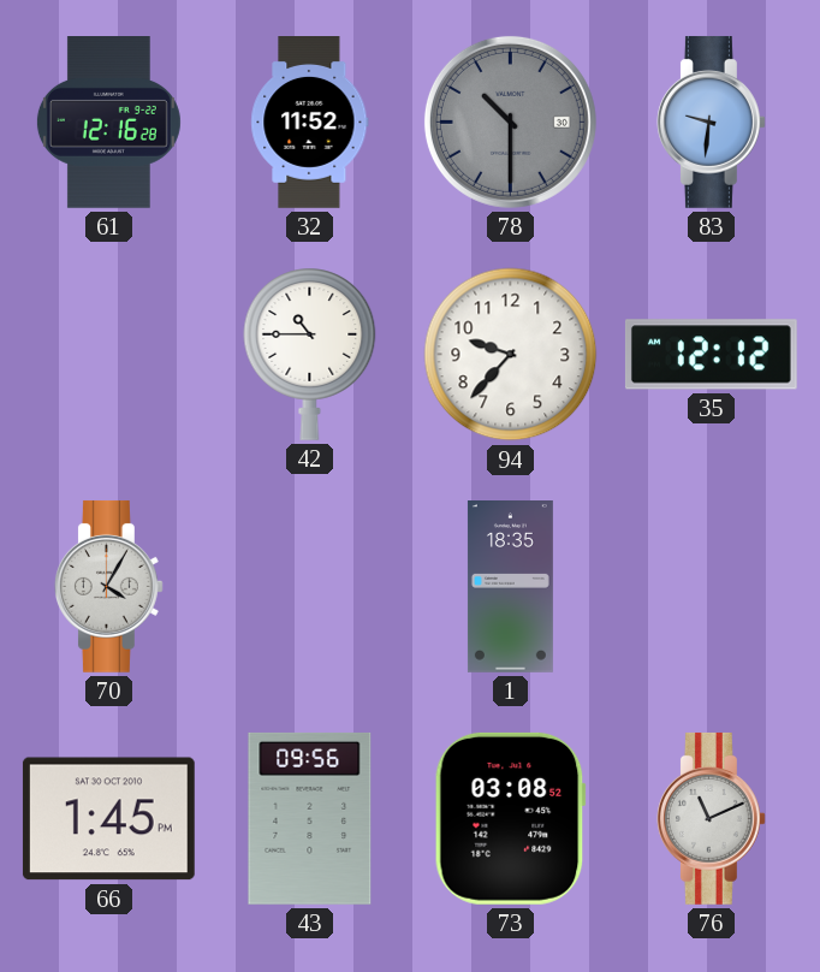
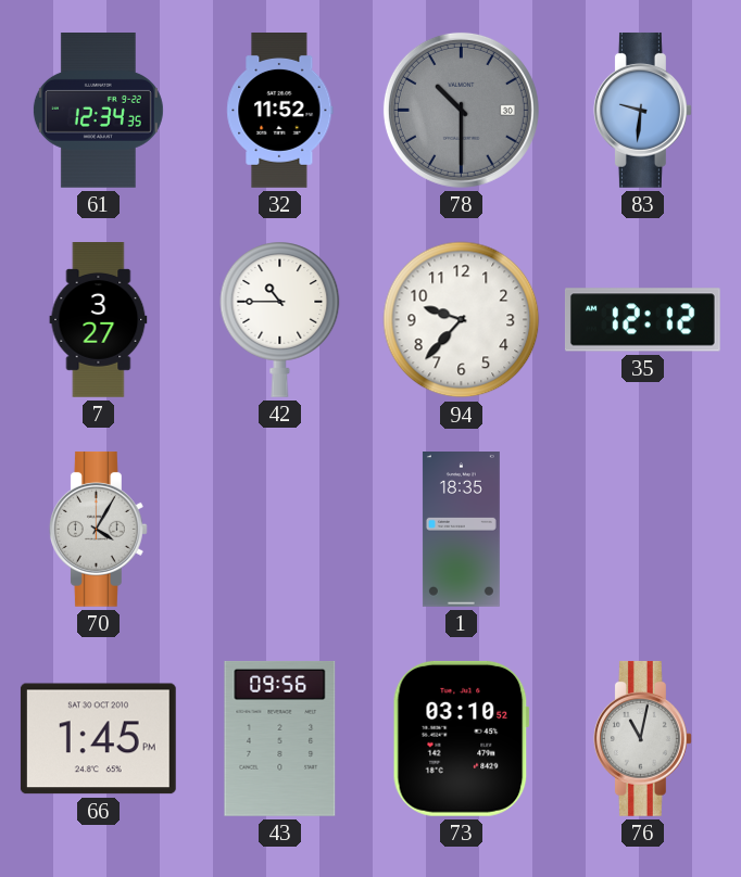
61: 12:16 -> 12:34 (98, 111)
7: none -> 3:27 (99, 320)
73: 03:08 -> 03:10 (461, 738)
76: 11:11 -> 11:02 (642, 738)
